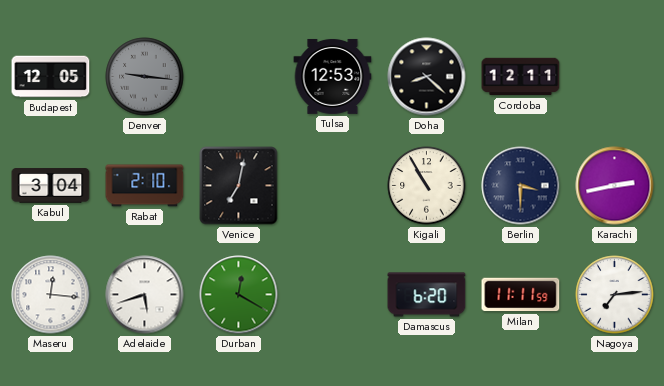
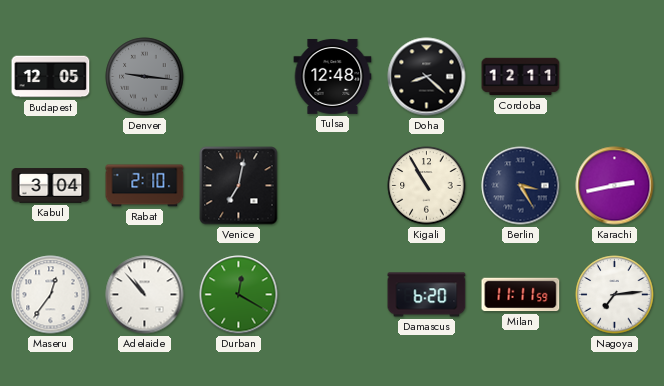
Tulsa: 12:53 -> 12:48 (333, 76)
Berlin: 3:30 -> 3:25 (521, 186)
Maseru: 12:16 -> 12:36 (51, 295)
Adelaide: 5:42 -> 10:53 (145, 295)
